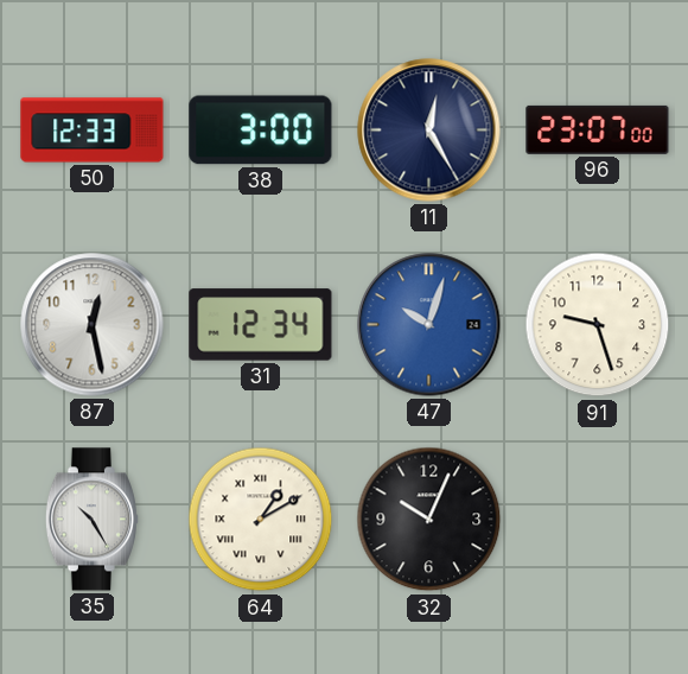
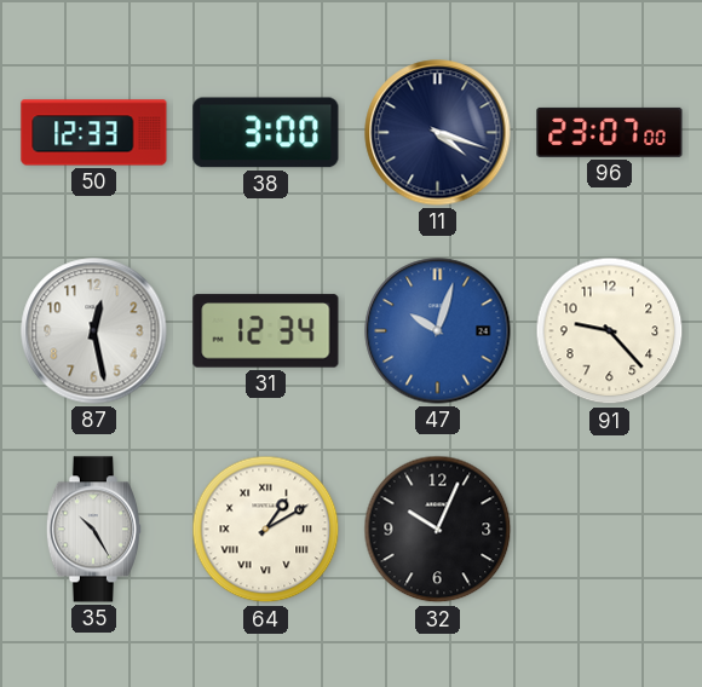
11: 12:25 -> 4:18 (438, 133)
91: 9:27 -> 9:23 (610, 331)
